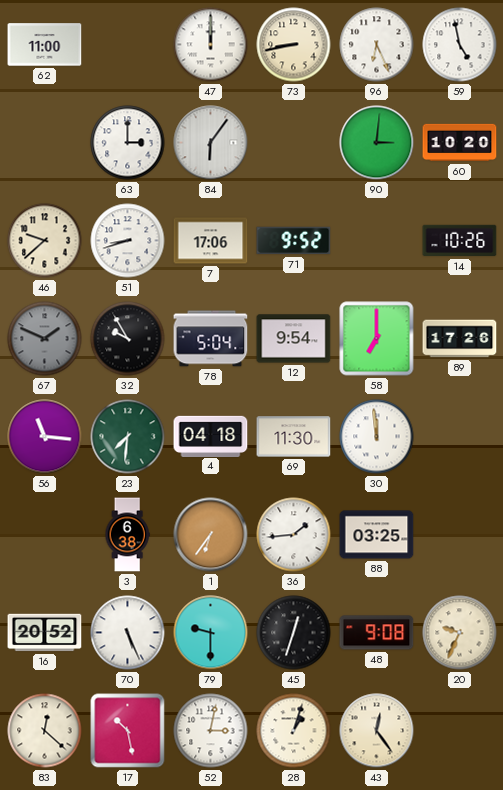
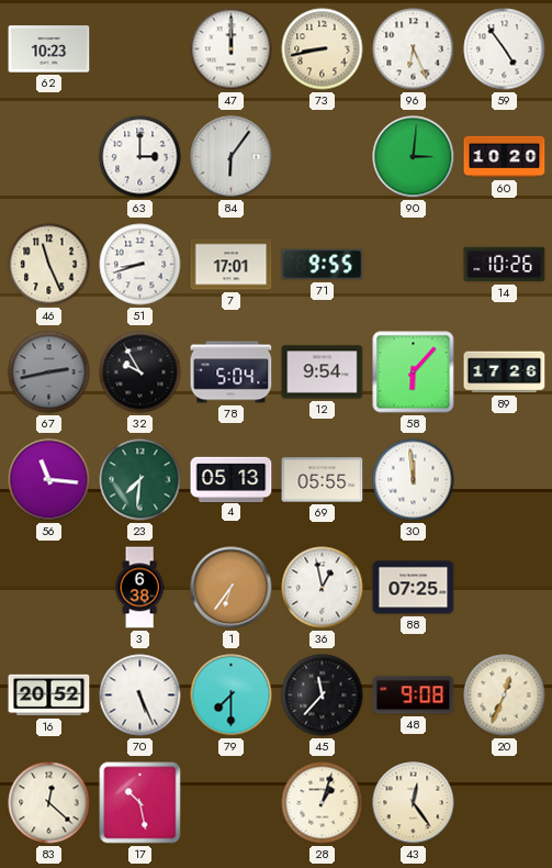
62: 11:00 -> 10:23 (49, 49)
59: 4:58 -> 4:54 (505, 49)
46: 9:38 -> 11:26 (49, 265)
7: 17:06 -> 17:01 (232, 265)
71: 9:52 -> 9:55 (323, 265)
67: 1:49 -> 2:43 (49, 372)
58: 7:00 -> 6:07 (414, 372)
4: 04:18 -> 05:13 (232, 479)
69: 11:30 -> 05:55 (323, 480)
36: 1:44 -> 12:58 (323, 588)
88: 03:25 -> 07:25 (414, 588)
79: 9:30 -> 7:30 (232, 695)
45: 12:33 -> 11:37 (323, 695)
20: 9:34 -> 12:34 (505, 695)
52: 3:02 -> none (211, 731)
